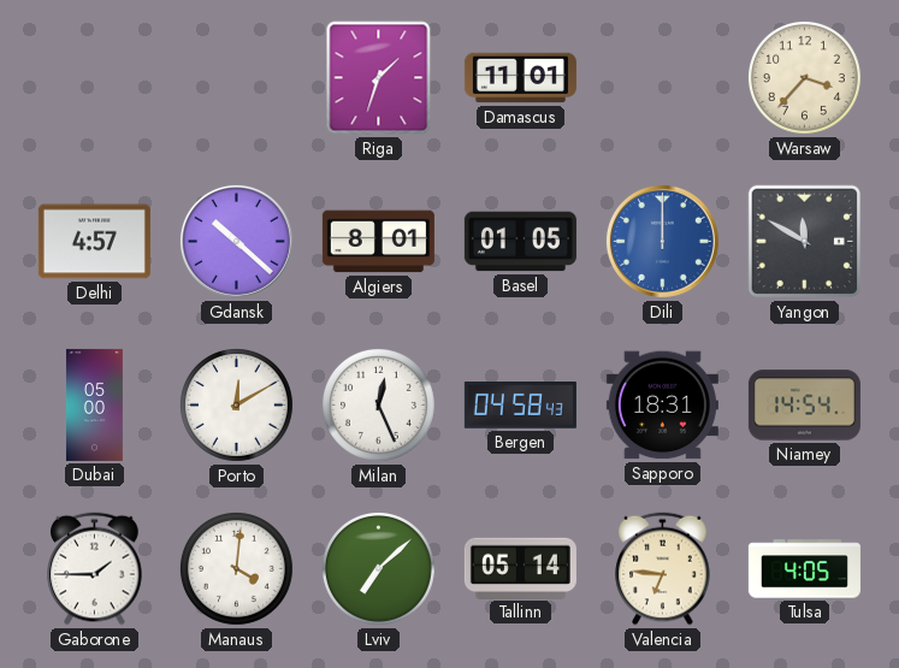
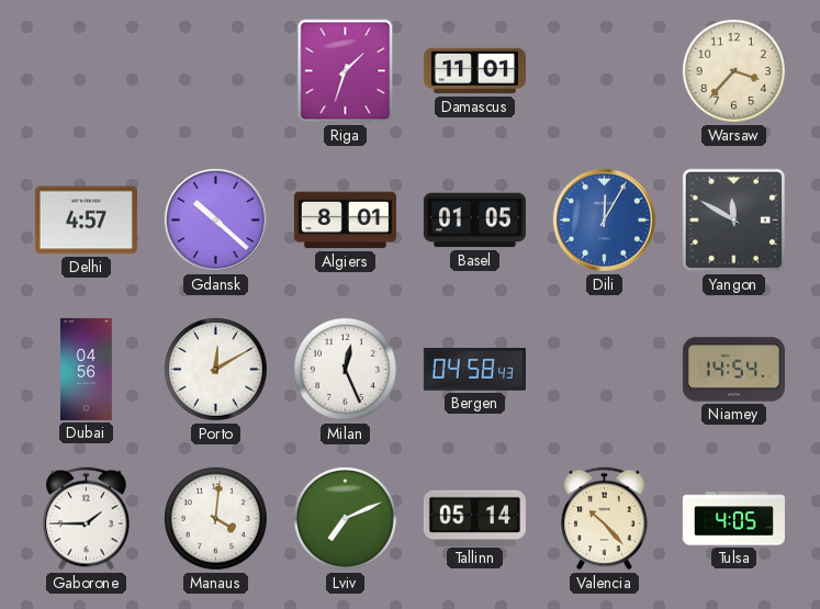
Dili: 12:00 -> 12:05 (604, 219)
Dubai: 05:00 -> 04:56 (86, 369)
Sapporo: 18:31 -> none (662, 406)
Lviv: 7:08 -> 7:11 (346, 519)
Valencia: 6:46 -> 10:23 (605, 519)
